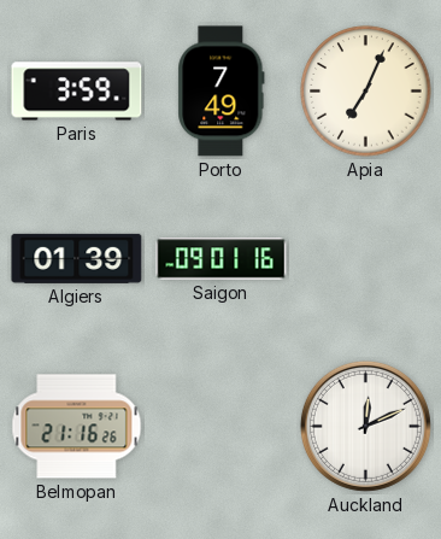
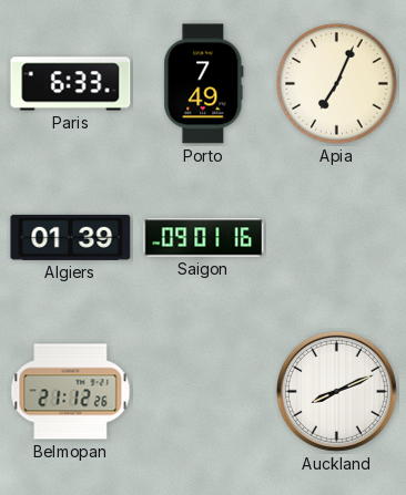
Paris: 3:59 -> 6:33 (71, 84)
Belmopan: 21:16 -> 21:12 (71, 392)
Auckland: 12:11 -> 8:11 (336, 391)
